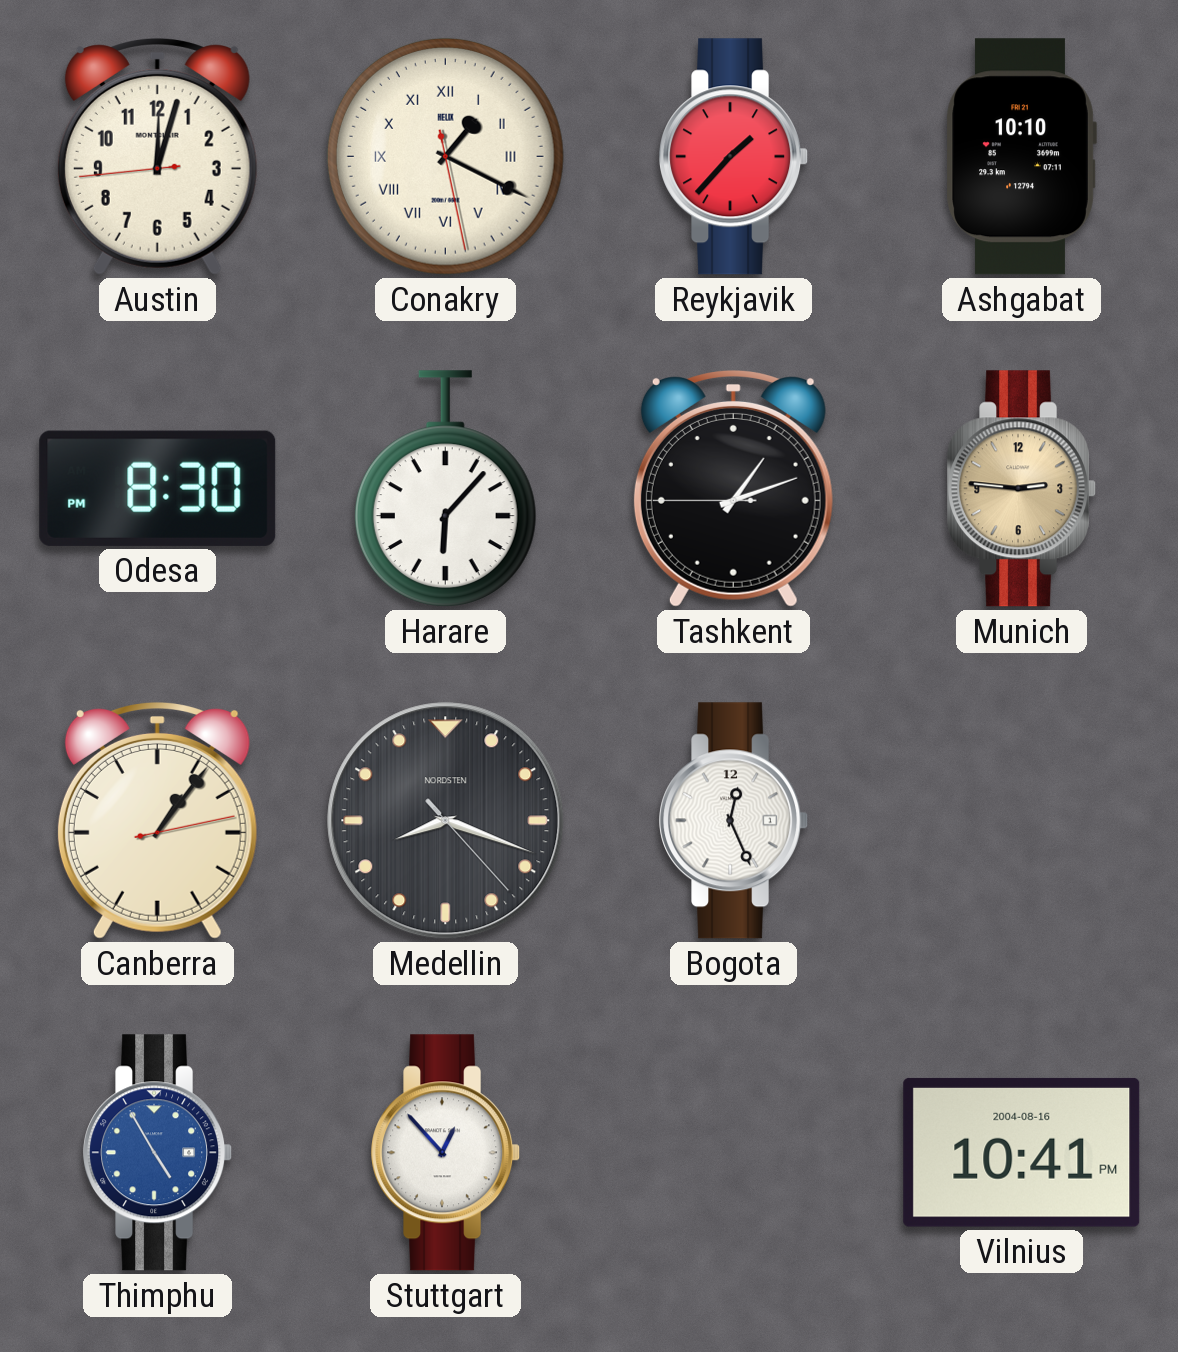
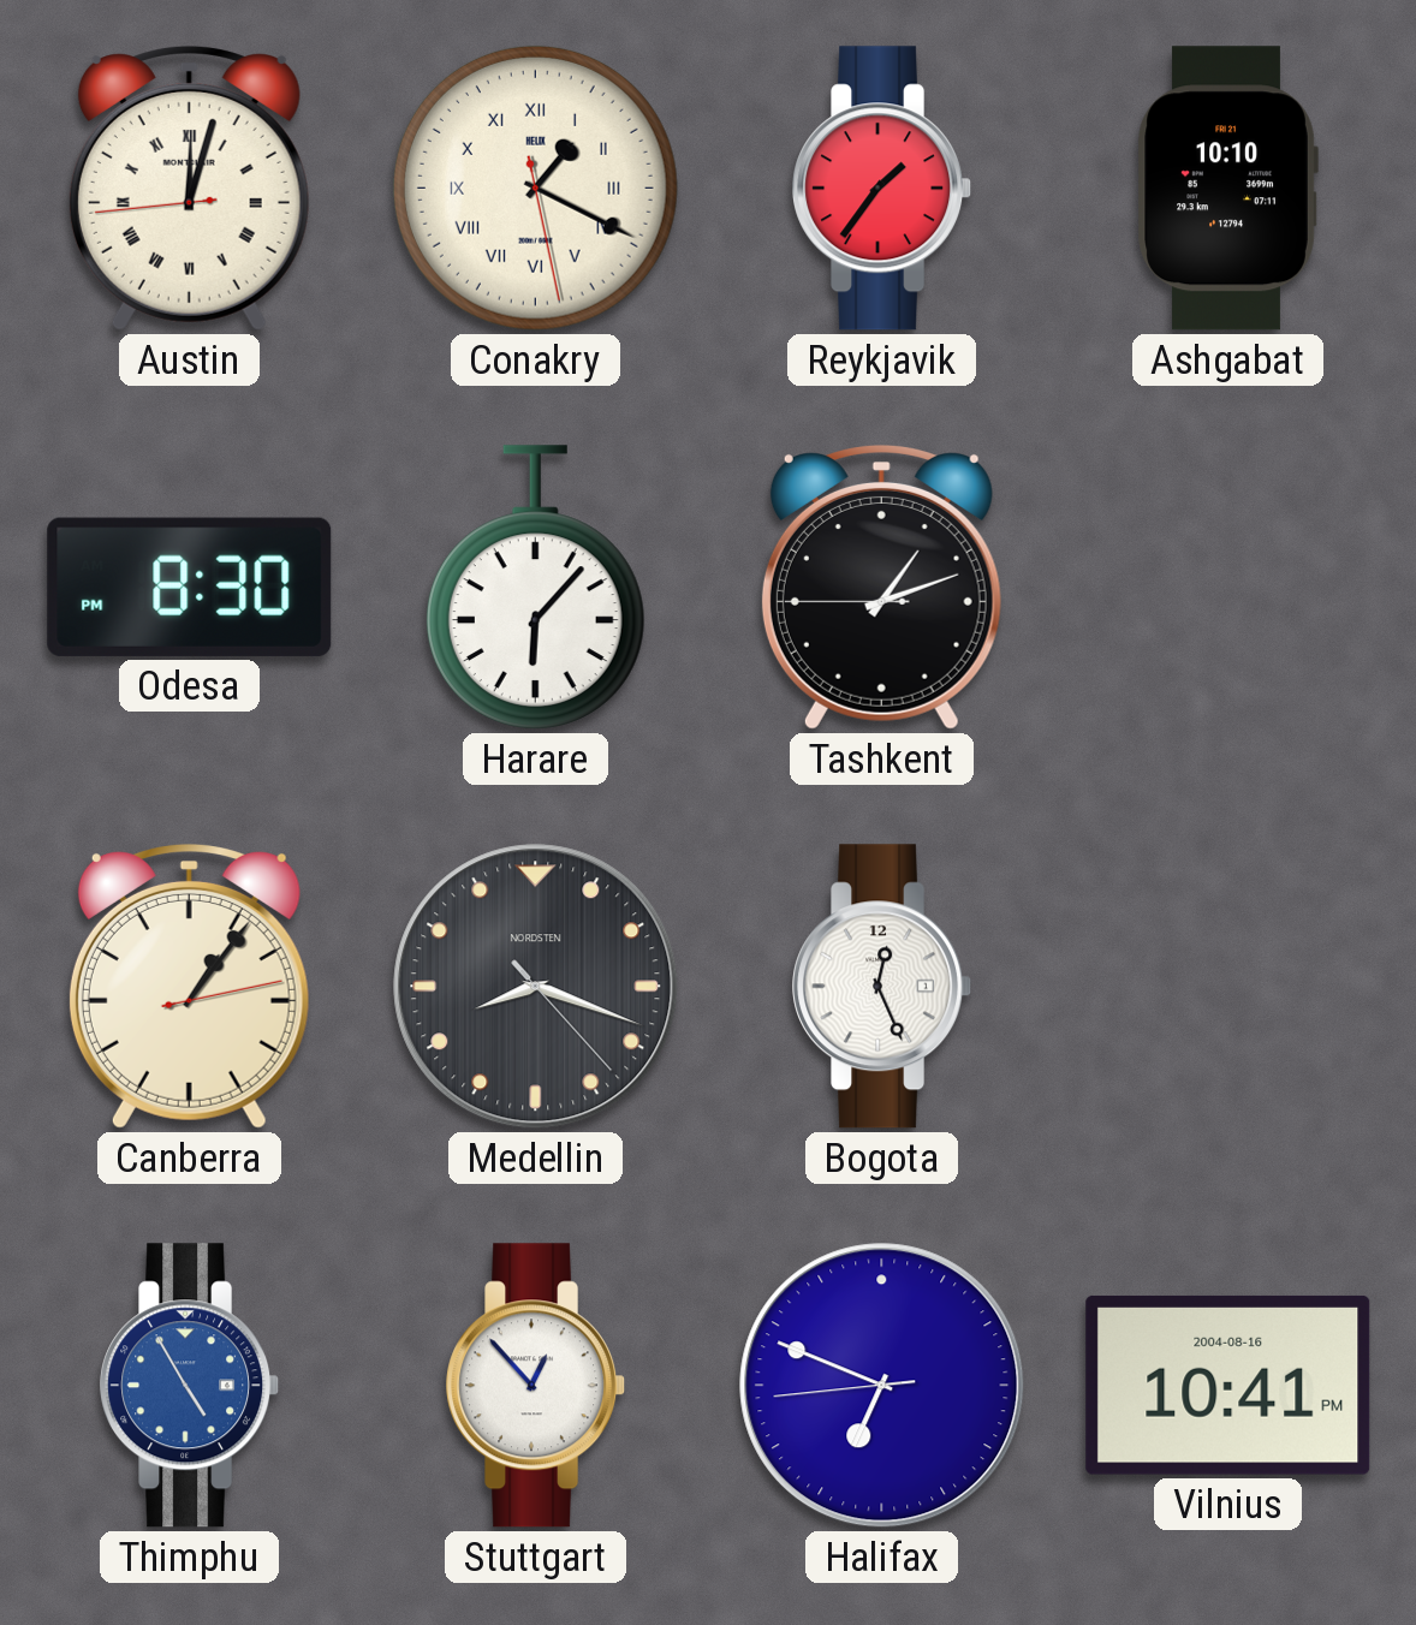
Austin numerals: Arabic -> Roman (189, 189)
Reykjavik: 1:37 -> 1:36 (882, 189)
Munich: 2:46 -> none (1022, 489)
Halifax: none -> 6:48 (882, 1386)
